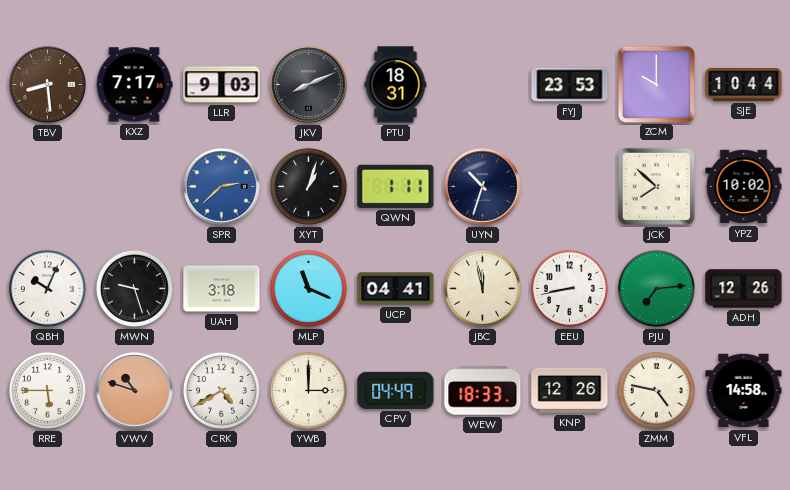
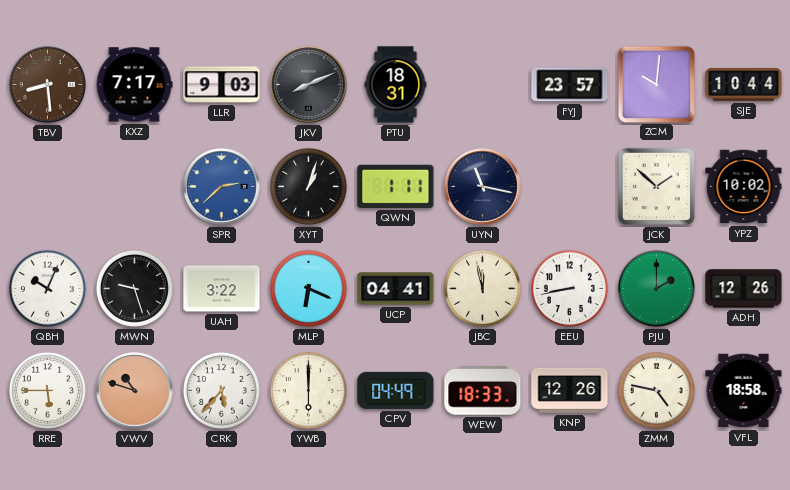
FYJ: 23:53 -> 23:57 (570, 85)
ZCM: 10:00 -> 10:01 (656, 84)
UYN: 10:33 -> 11:17 (483, 187)
JCK: 7:52 -> 1:52 (656, 186)
UAH: 3:18 -> 3:22 (222, 289)
MLP: 11:19 -> 6:19 (308, 288)
PJU: 7:14 -> 2:00 (656, 288)
CRK: 4:40 -> 5:37 (221, 390)
YWB: 3:00 -> 6:00 (308, 390)
VFL: 14:58 -> 18:58 (744, 391)
